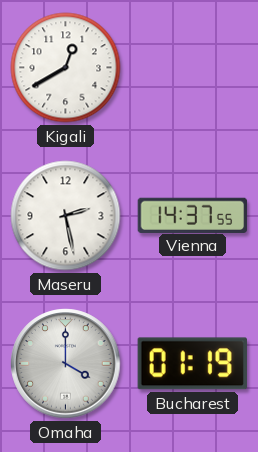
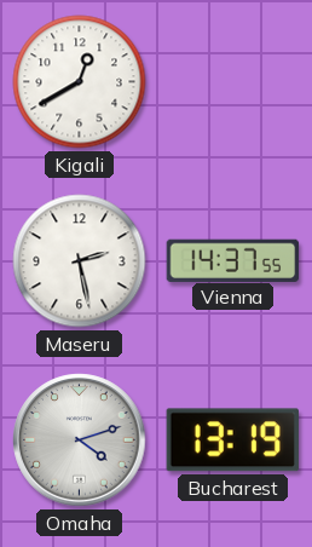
Omaha: 4:00 -> 4:12 (80, 441)
Bucharest: 01:19 -> 13:19 (232, 441)
